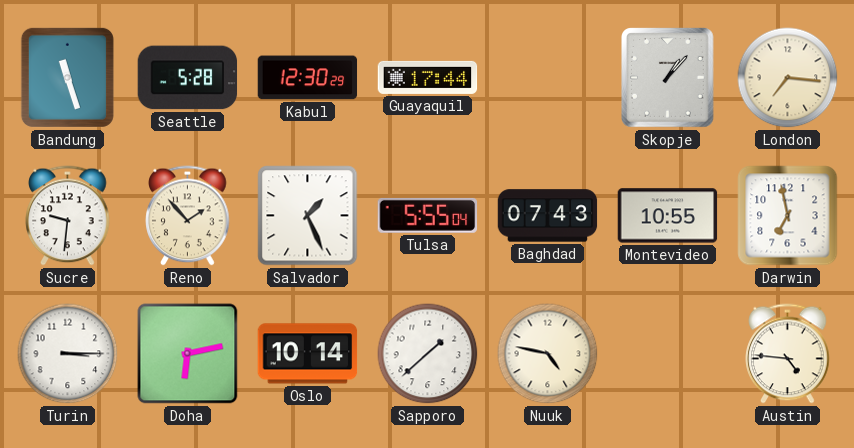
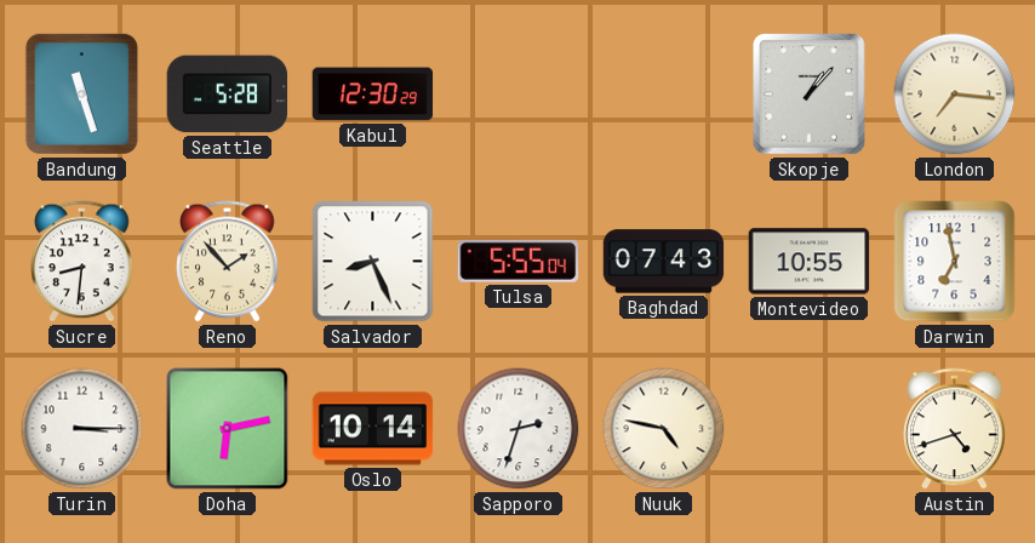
Guayaquil: 17:44 -> none (428, 77)
Sucre: 9:31 -> 8:31 (82, 262)
Salvador: 1:26 -> 8:26 (373, 262)
Sapporo: 1:38 -> 2:33 (519, 429)
Austin: 4:46 -> 4:42 (955, 429)
